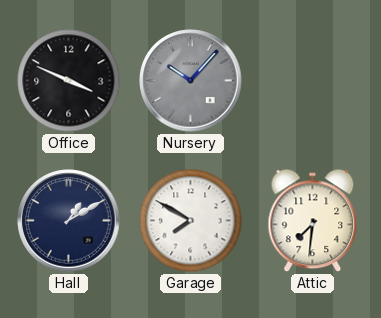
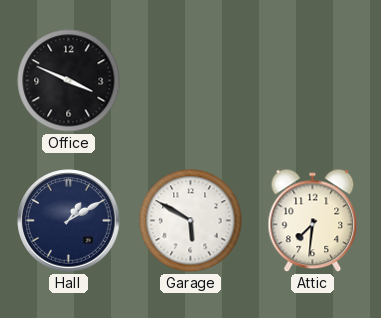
Nursery: 10:07 -> none (191, 81)
Garage: 7:50 -> 5:50 (191, 221)
